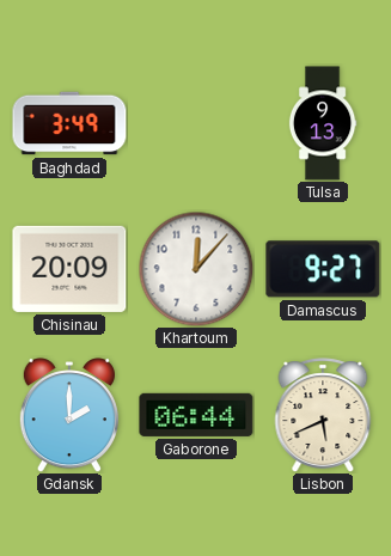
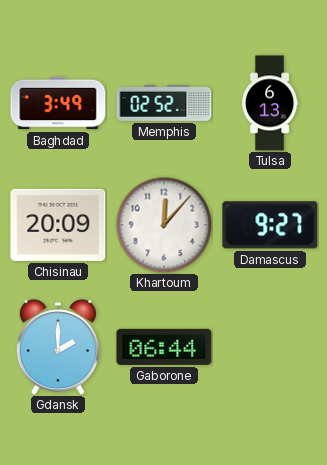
Memphis: none -> 02:52 (164, 103)
Tulsa: 9:13 -> 6:13 (270, 103)
Lisbon: 5:41 -> none (323, 415)
